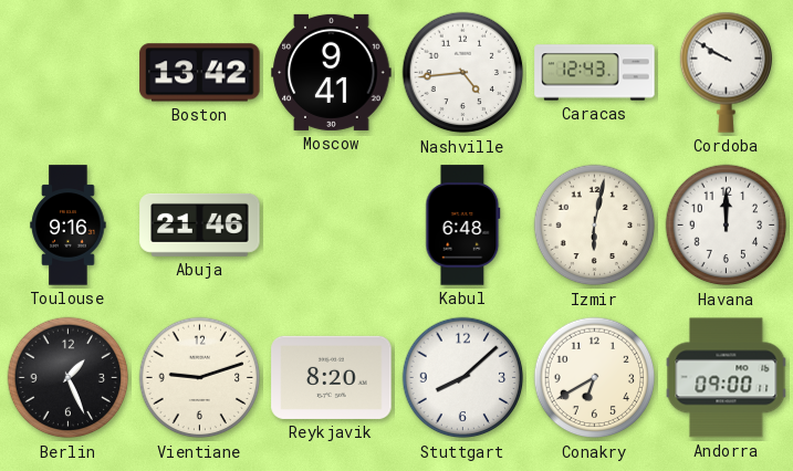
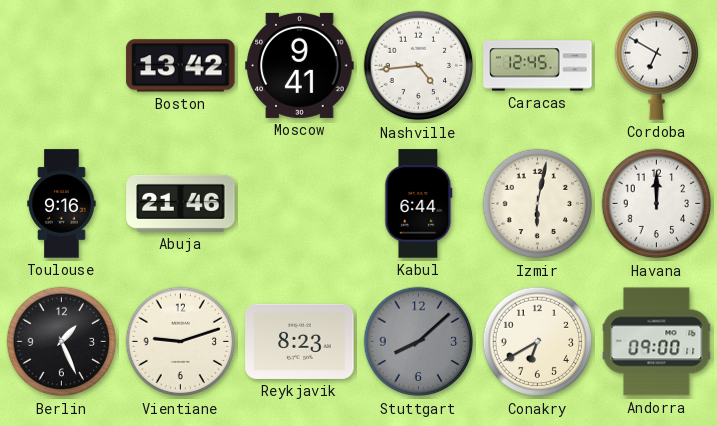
Caracas: 12:43 -> 12:45 (538, 66)
Cordoba: 9:50 -> 6:50 (656, 65)
Kabul: 6:48 -> 6:44 (419, 204)
Reykjavik: 8:20 -> 8:23 (300, 341)
Stuttgart dial: white -> grey (419, 342)
